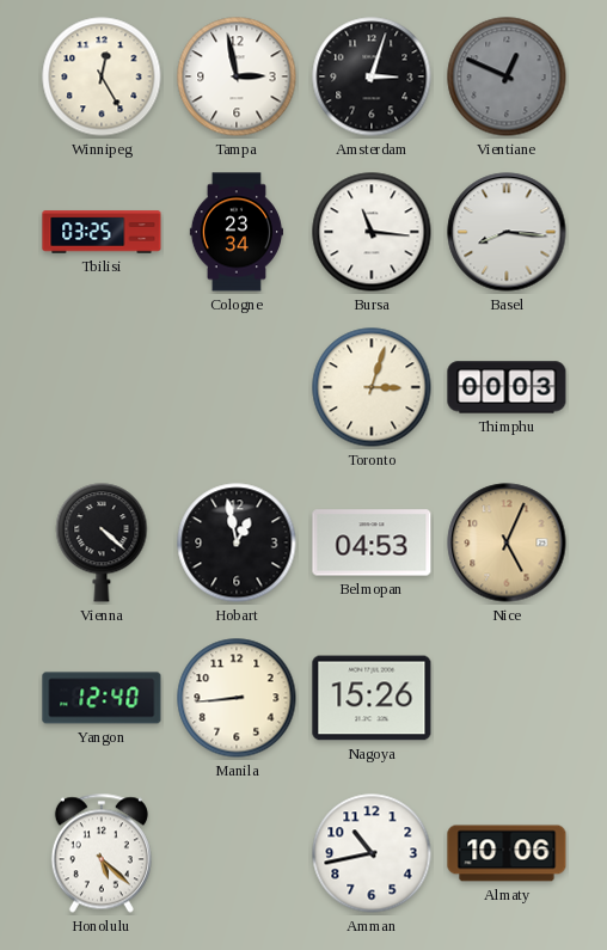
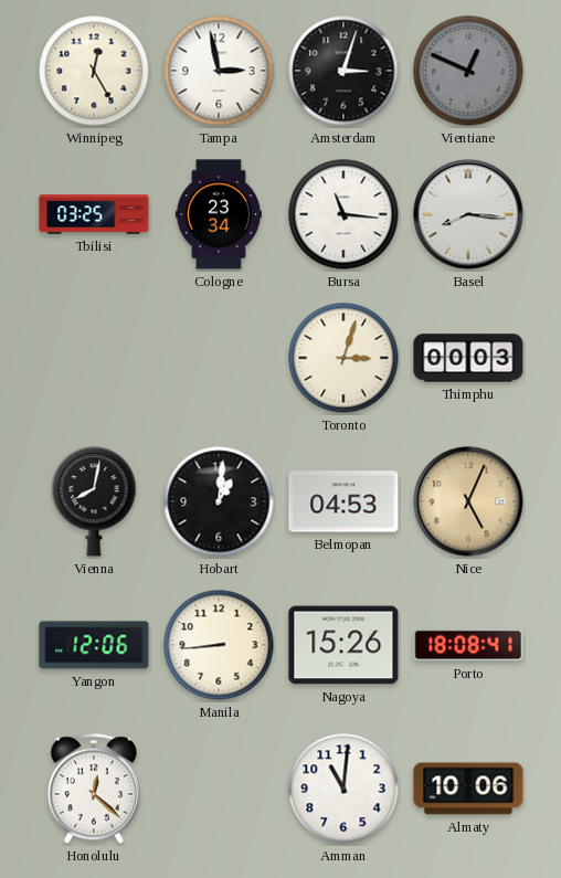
Vienna: 4:22 -> 8:02 (94, 501)
Hobart: 12:58 -> 1:01 (219, 501)
Yangon: 12:40 -> 12:06 (94, 645)
Porto: none -> 18:08 (468, 645)
Honolulu: 5:22 -> 12:22 (94, 789)
Amman: 10:43 -> 11:01 (343, 789)
